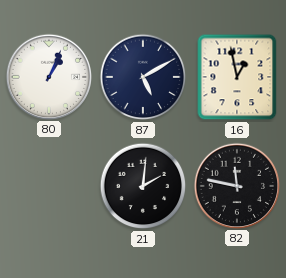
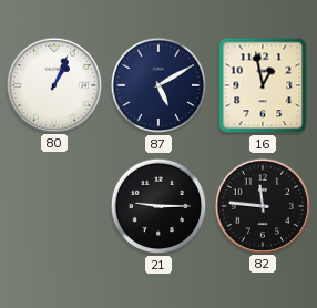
21: 2:01 -> 9:15 (158, 206)
82: 11:47 -> 11:46 (262, 205)
